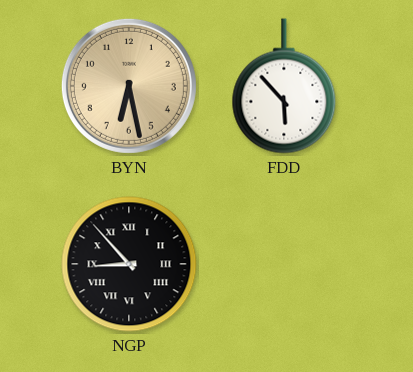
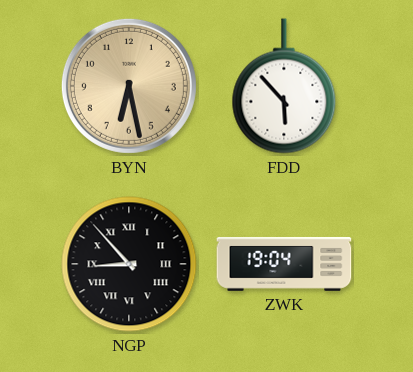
ZWK: none -> 19:04 (284, 264)
